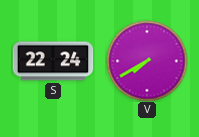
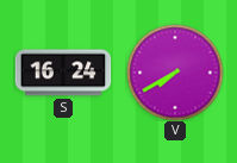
S: 22:24 -> 16:24 (63, 73)
